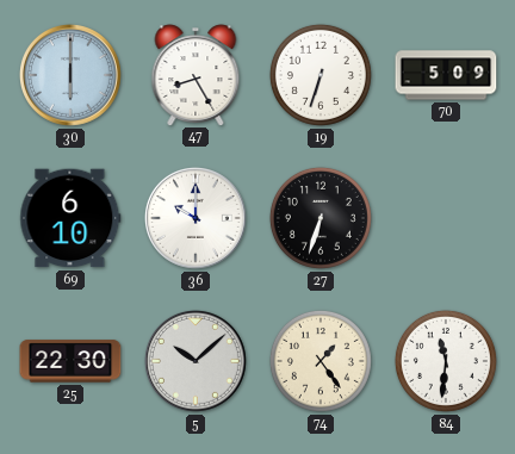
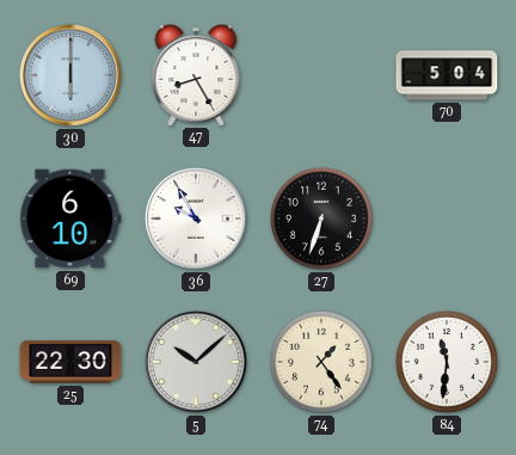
19: 6:33 -> none (321, 75)
70: 5:09 -> 5:04 (447, 75)
36: 10:00 -> 9:55 (196, 219)
